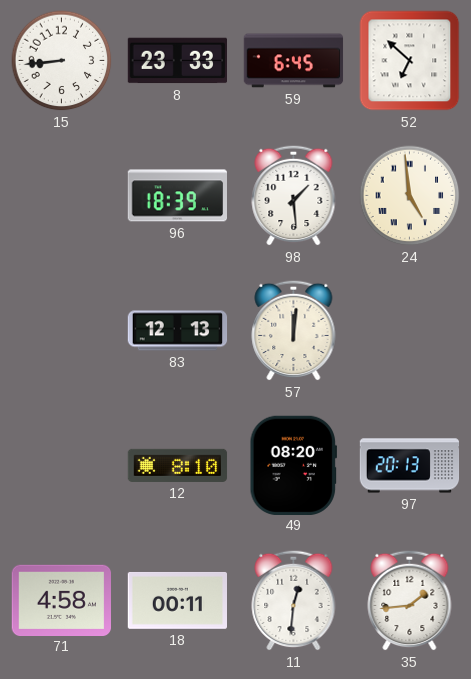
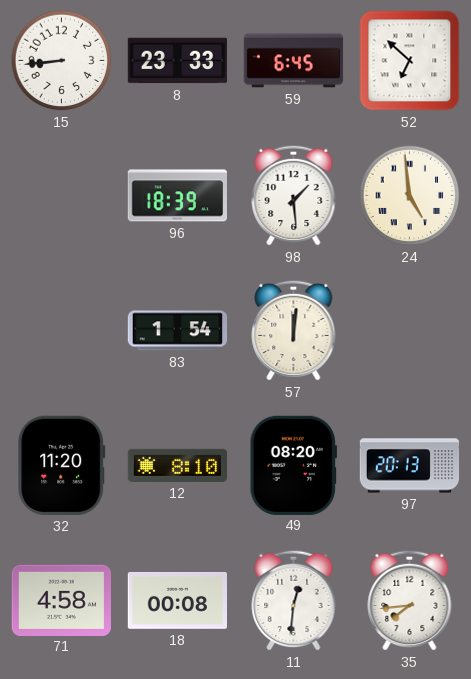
83: 12:13 -> 1:54 (178, 331)
32: none -> 11:20 (62, 465)
18: 00:11 -> 00:08 (177, 600)
35: 1:44 -> 7:44 (410, 600)
